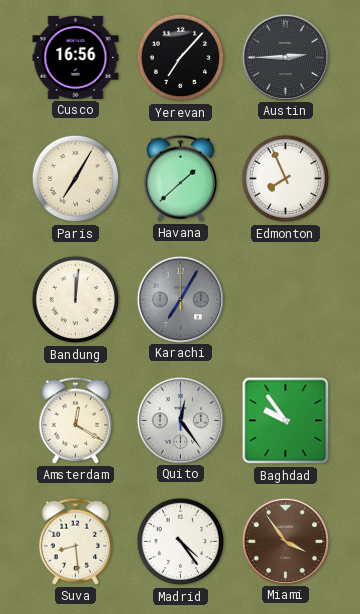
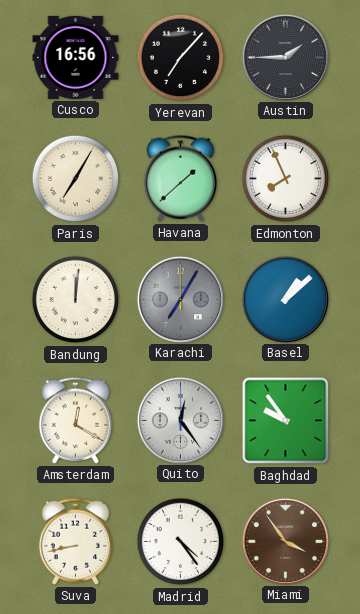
Austin: 2:45 -> 1:45 (285, 57)
Basel: none -> 1:08 (285, 299)
Suva: 8:29 -> 8:43 (76, 541)
